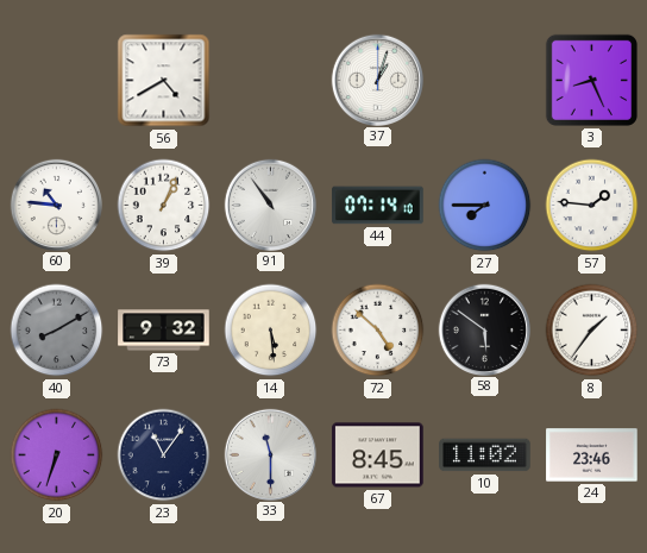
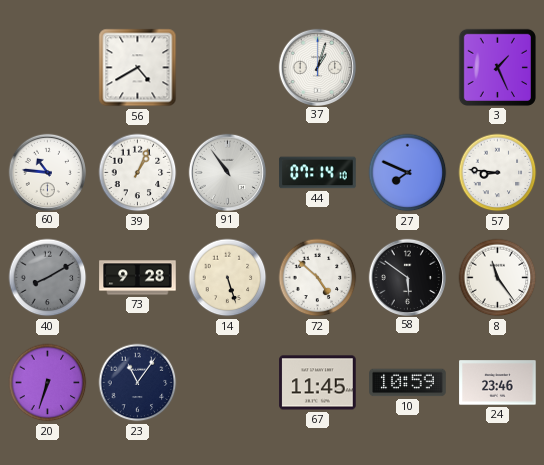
3: 8:26 -> 1:26 (497, 67)
27: 7:45 -> 7:49 (408, 173)
57: 1:46 -> 8:46 (498, 173)
73: 9:32 -> 9:28 (138, 278)
14: 5:29 -> 5:27 (228, 278)
8: 1:36 -> 11:24 (498, 278)
33: 11:30 -> none (270, 454)
67: 8:45 -> 11:45 (318, 383)
10: 11:02 -> 10:59 (408, 383)
